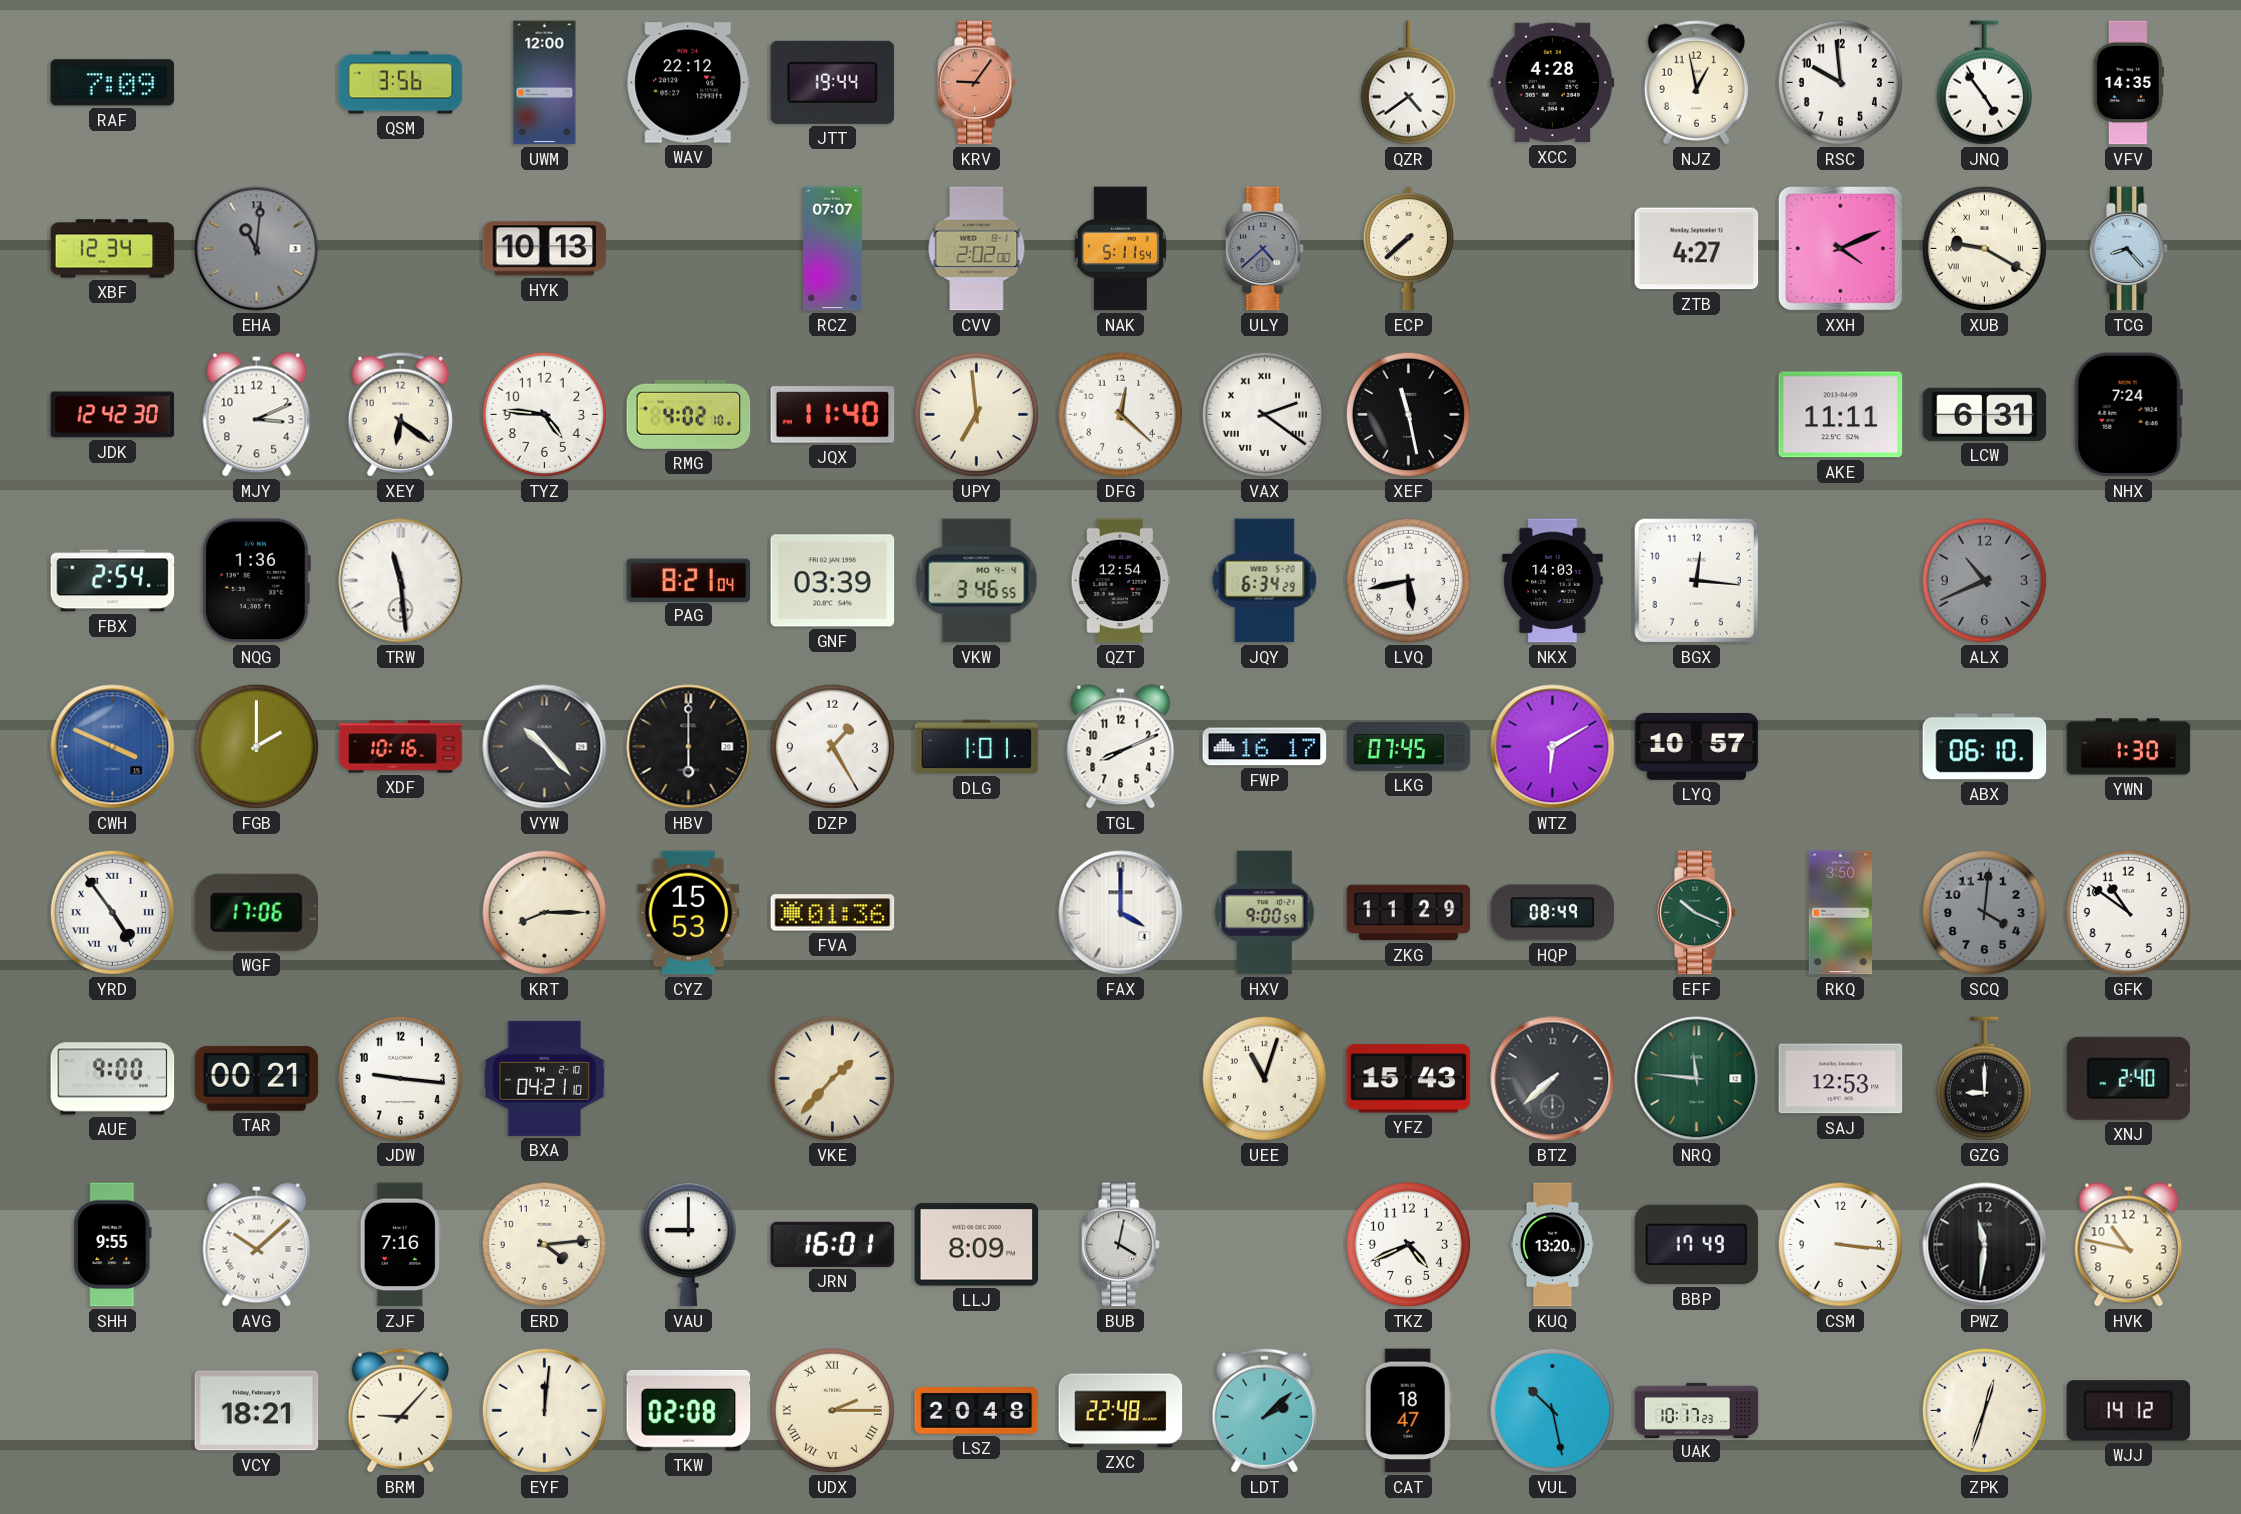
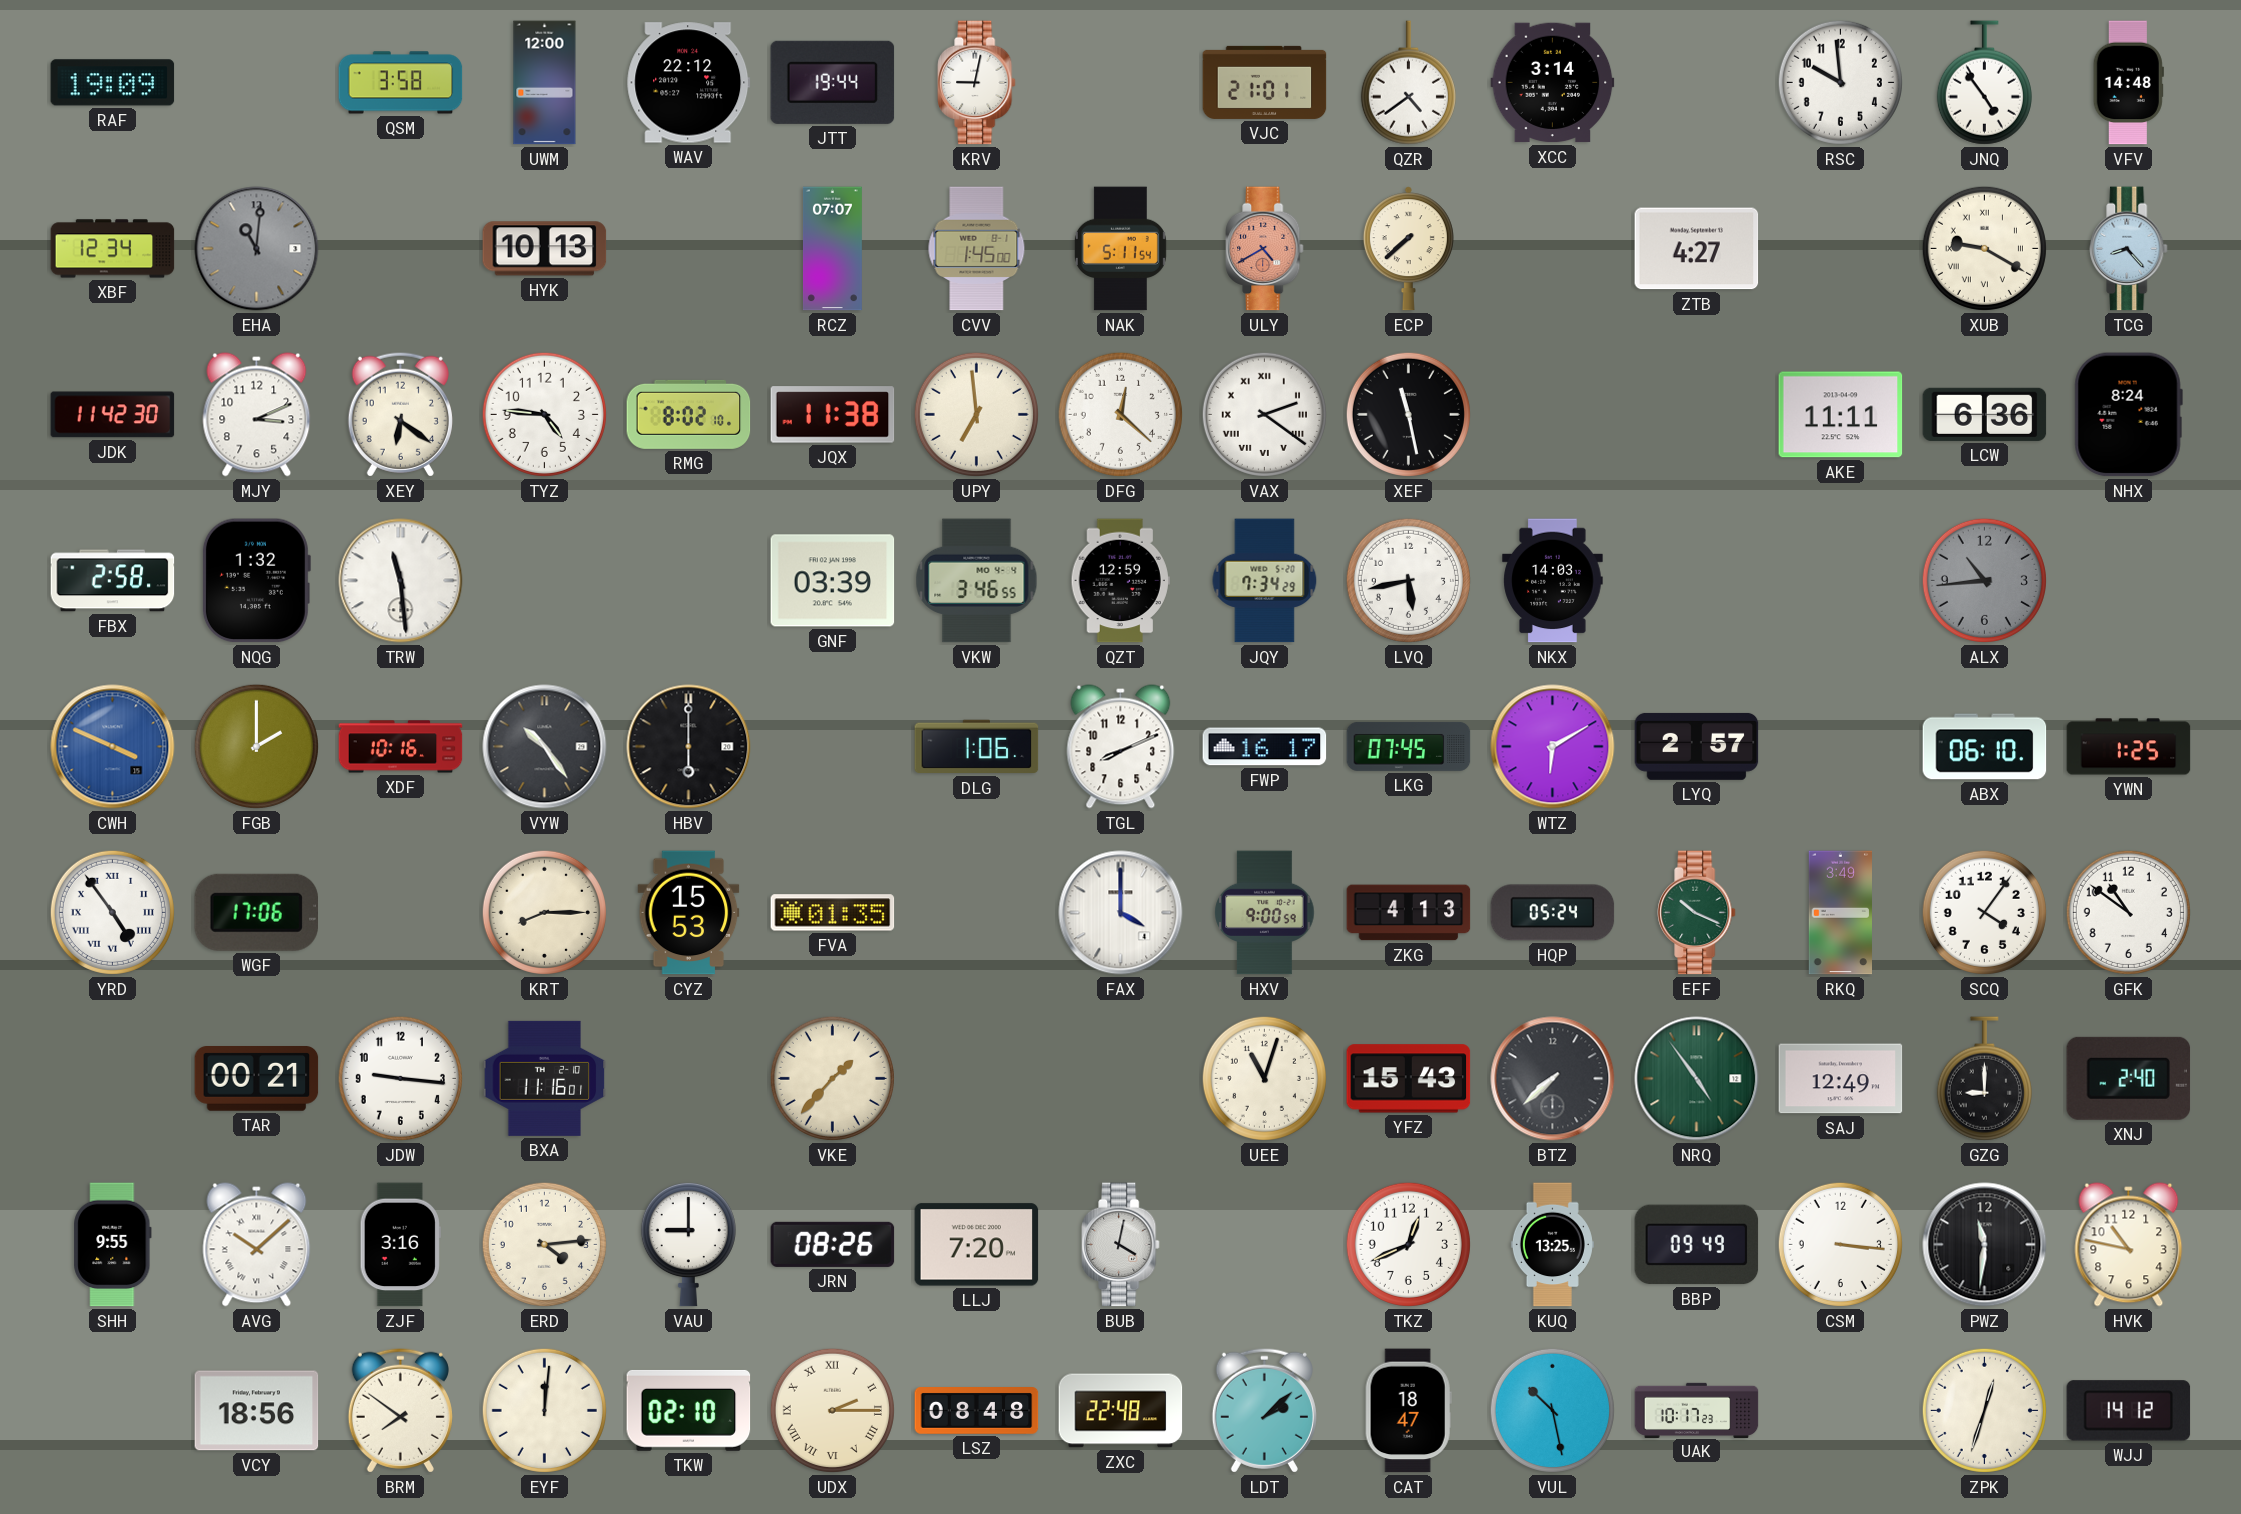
RAF: 7:09 -> 19:09 (113, 83)
QSM: 3:56 -> 3:58 (401, 83)
KRV: 9:06 -> 9:02 (977, 83)
KRV dial: salmon -> white (977, 83)
VJC: none -> 21:01 (1265, 82)
XCC: 4:28 -> 3:14 (1553, 83)
NJZ: 12:58 -> none (1696, 82)
VFV: 14:35 -> 14:48 (2128, 83)
CVV: 2:02 -> 1:45 (977, 249)
ULY: 4:38 -> 4:40 (1265, 249)
ULY dial: grey -> salmon (1265, 249)
XXH: 4:11 -> none (1840, 248)
JDK: 12:42 -> 11:42 (113, 415)
RMG: 4:02 -> 8:02 (689, 414)
JQX: 11:40 -> 11:38 (833, 415)
LCW: 6:31 -> 6:36 (1985, 414)
NHX: 7:24 -> 8:24 (2128, 415)
FBX: 2:54 -> 2:58 (113, 581)
NQG: 1:36 -> 1:32 (256, 581)
PAG: 8:21 -> none (689, 580)
QZT: 12:54 -> 12:59 (1120, 581)
JQY: 6:34 -> 7:34 (1265, 581)
BGX: 12:16 -> none (1697, 581)
ALX: 10:41 -> 10:44 (1984, 580)
VYW: 10:23 -> 10:24 (545, 747)
DZP: 1:25 -> none (832, 746)
DLG: 1:01 -> 1:06 (977, 747)
LYQ: 10:57 -> 2:57 (1697, 746)
YWN: 1:30 -> 1:25 (2129, 747)
FVA: 01:36 -> 01:35 (833, 913)
ZKG: 11:29 -> 4:13 (1409, 913)
HQP: 08:49 -> 05:24 (1553, 913)
RKQ: 3:50 -> 3:49 (1840, 913)
SCQ: 4:01 -> 4:06 (1984, 912)
SCQ dial: grey -> white (1984, 912)
AUE: 9:00 -> none (113, 1079)
BXA: 04:21 -> 11:16 (545, 1078)
NRQ: 11:46 -> 4:54 (1697, 1079)
SAJ: 12:53 -> 12:49 (1841, 1079)
ZJF: 7:16 -> 3:16 (400, 1245)
JRN: 16:01 -> 08:26 (833, 1244)
LLJ: 8:09 -> 7:20 (977, 1245)
TKZ: 4:41 -> 12:41 (1408, 1244)
KUQ: 13:20 -> 13:25 (1552, 1245)
BBP: 17:49 -> 09:49 (1697, 1245)
VCY: 18:21 -> 18:56 (257, 1411)
BRM: 9:07 -> 7:51 (400, 1410)
TKW: 02:08 -> 02:10 (689, 1410)
LSZ: 20:48 -> 08:48 (977, 1411)
